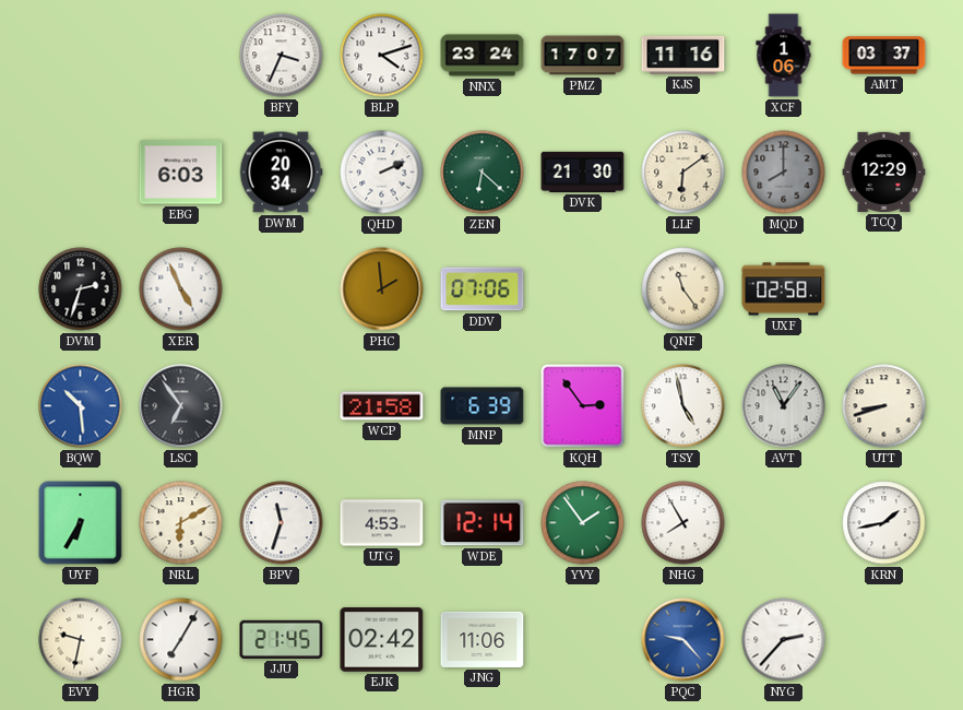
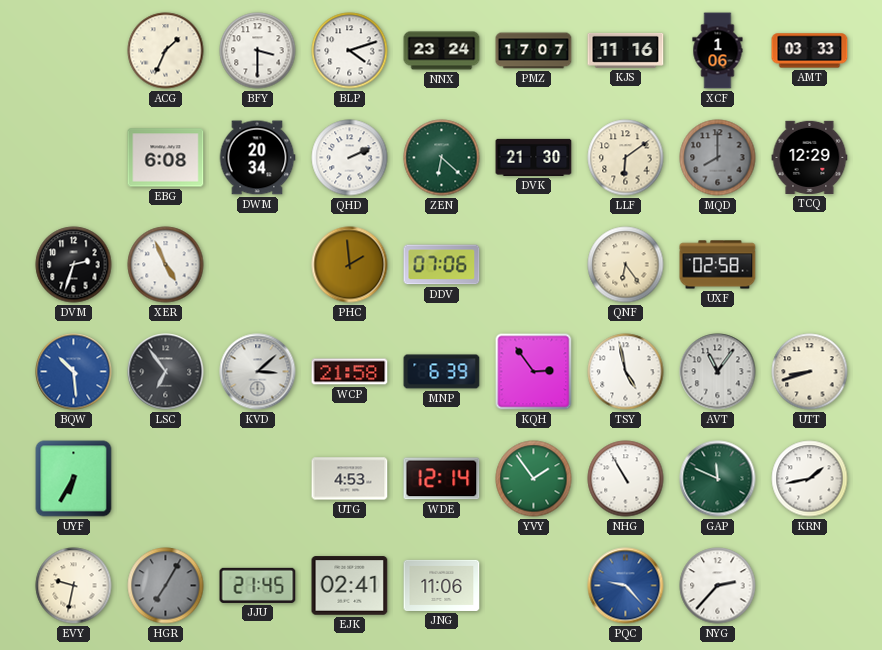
ACG: none -> 1:34 (166, 51)
BFY: 3:34 -> 3:30 (258, 51)
AMT: 03:37 -> 03:33 (810, 51)
EBG: 6:03 -> 6:08 (166, 158)
QNF: 11:24 -> 6:24 (626, 265)
KVD: none -> 3:08 (258, 372)
NRL: 6:10 -> none (181, 523)
BPV: 11:33 -> none (282, 523)
NHG: 7:55 -> 10:55 (626, 479)
GAP: none -> 11:49 (718, 479)
HGR dial: white -> grey (166, 586)
EJK: 02:42 -> 02:41 (350, 586)
